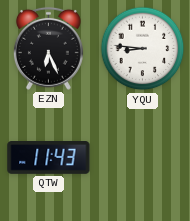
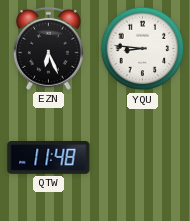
QTW: 11:43 -> 11:48 (49, 158)
